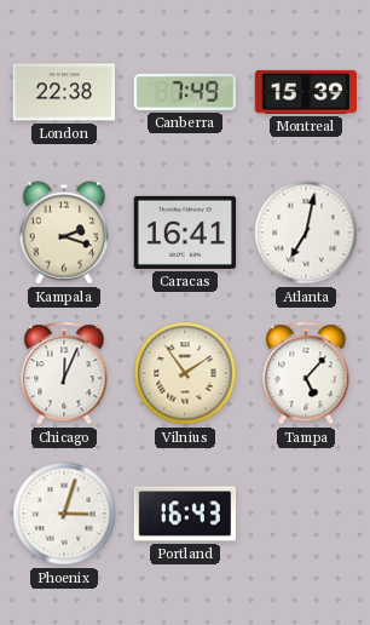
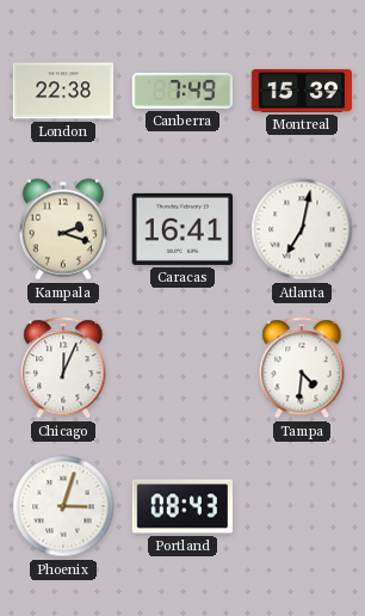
Vilnius: 1:54 -> none (185, 373)
Tampa: 5:07 -> 4:31 (302, 368)
Portland: 16:43 -> 08:43 (182, 506)
